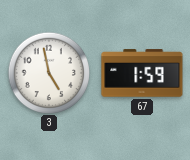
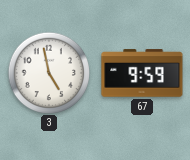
67: 1:59 -> 9:59 (142, 73)
